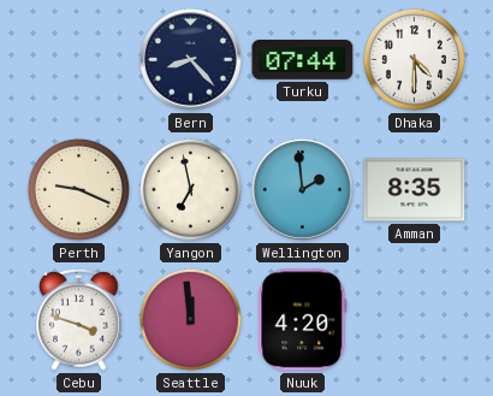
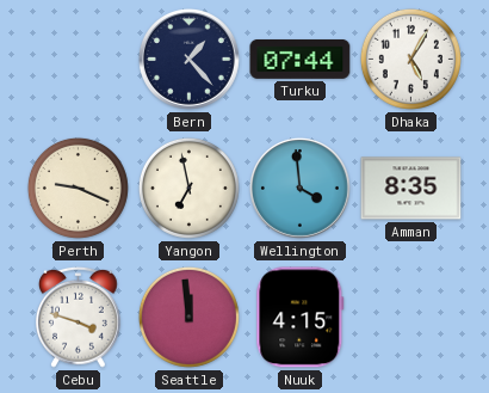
Bern: 8:23 -> 1:23 (188, 59)
Dhaka: 4:30 -> 5:05 (410, 59)
Wellington: 1:59 -> 3:59 (299, 188)
Nuuk: 4:20 -> 4:15 (301, 318)
